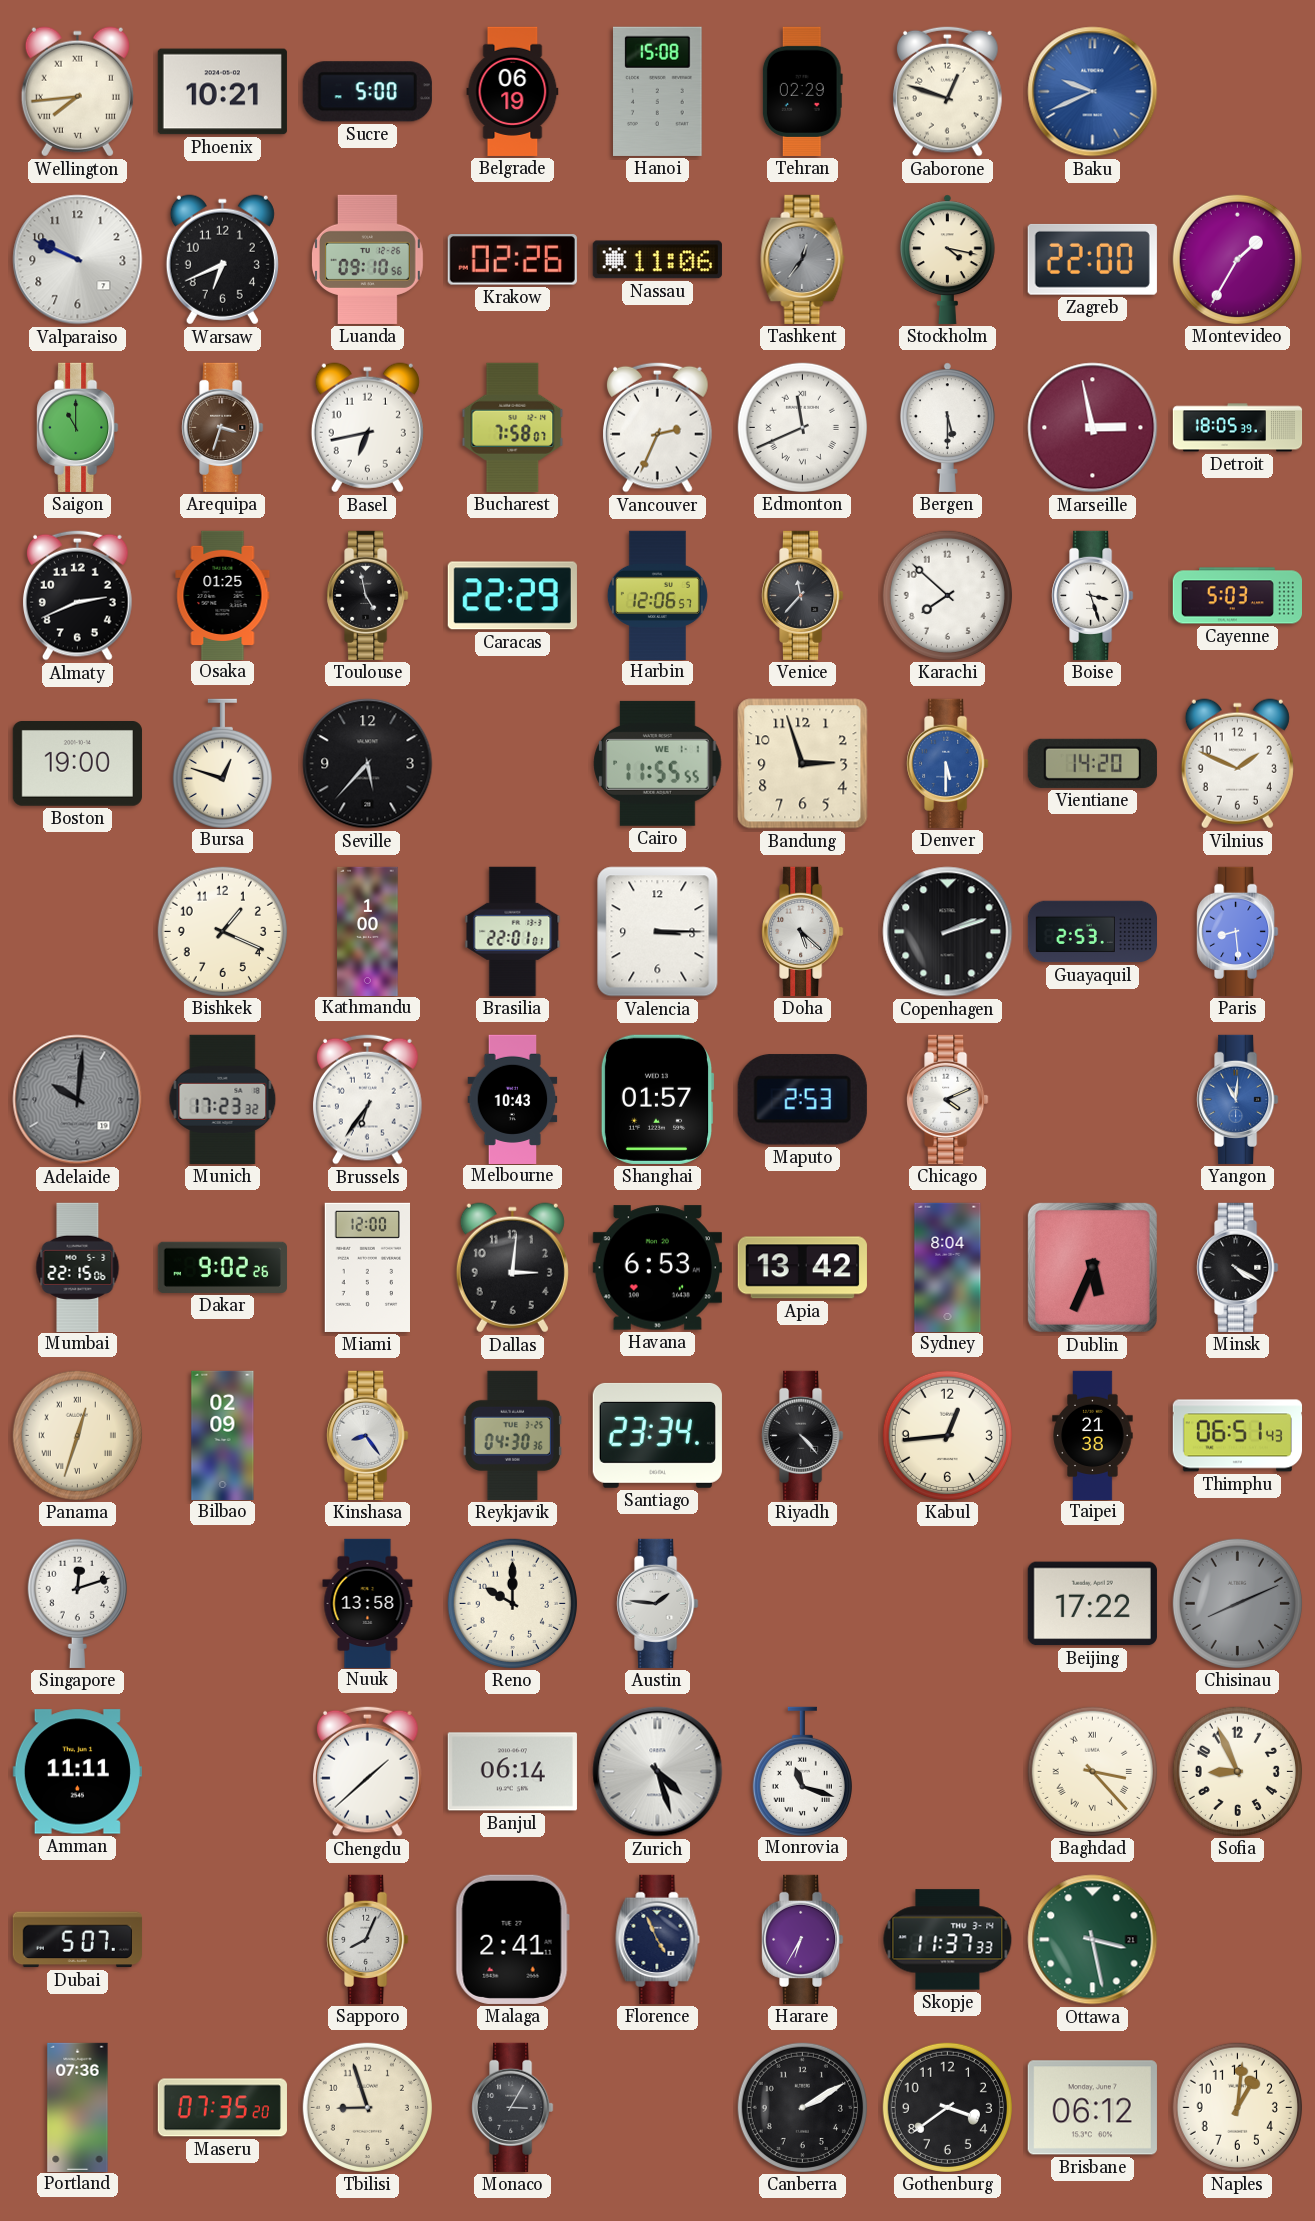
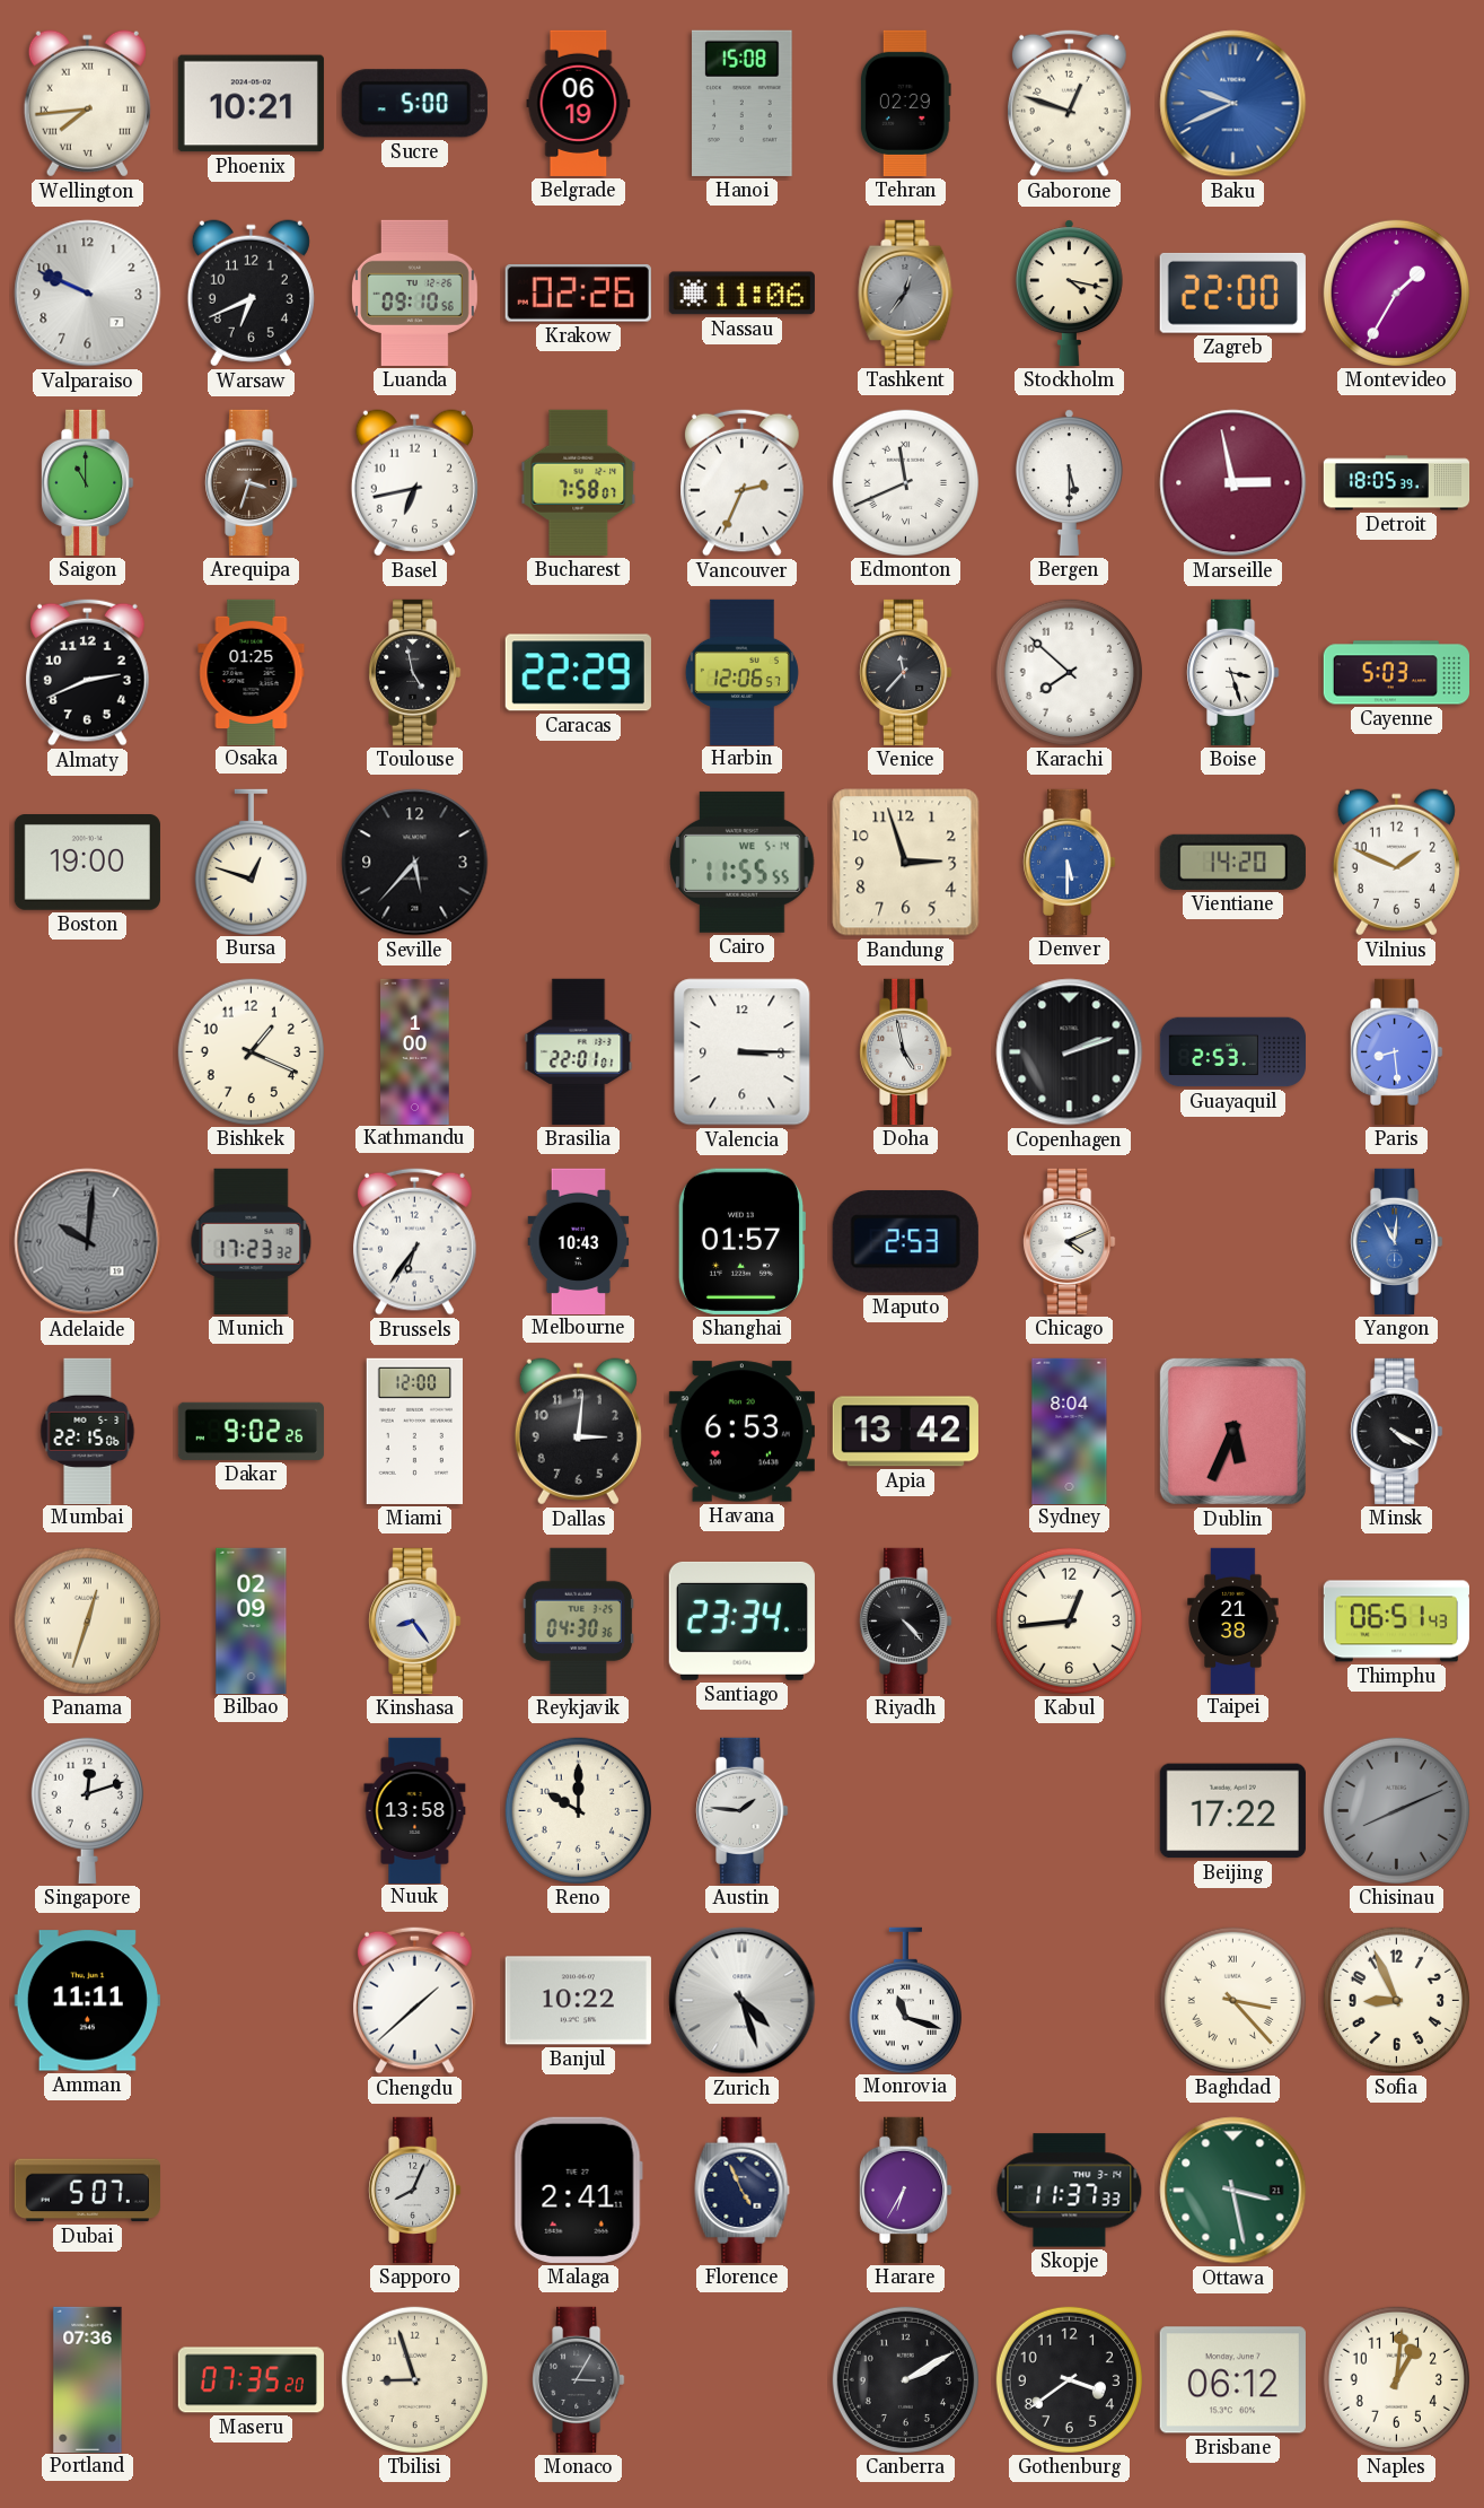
Cairo date: WE 1-1 -> WE 5-14 (743, 862)
Doha: 5:22 -> 4:58 (906, 1051)
Banjul: 06:14 -> 10:22 (578, 2001)
